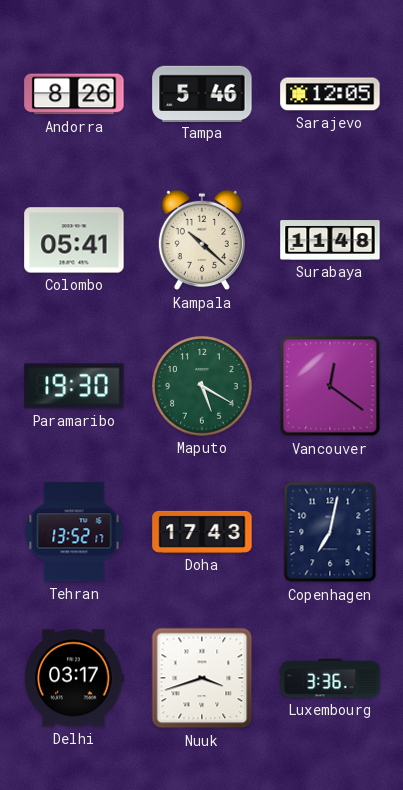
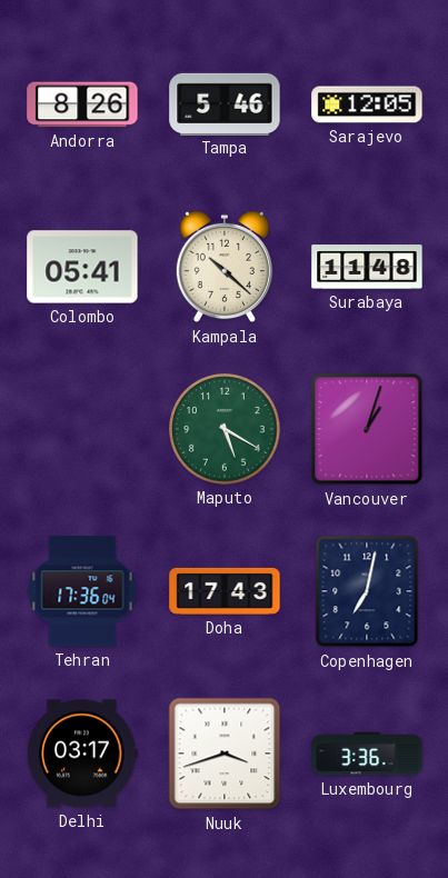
Paramaribo: 19:30 -> none (74, 386)
Vancouver: 12:21 -> 1:03 (367, 429)
Tehran: 13:52 -> 17:36 (82, 591)
